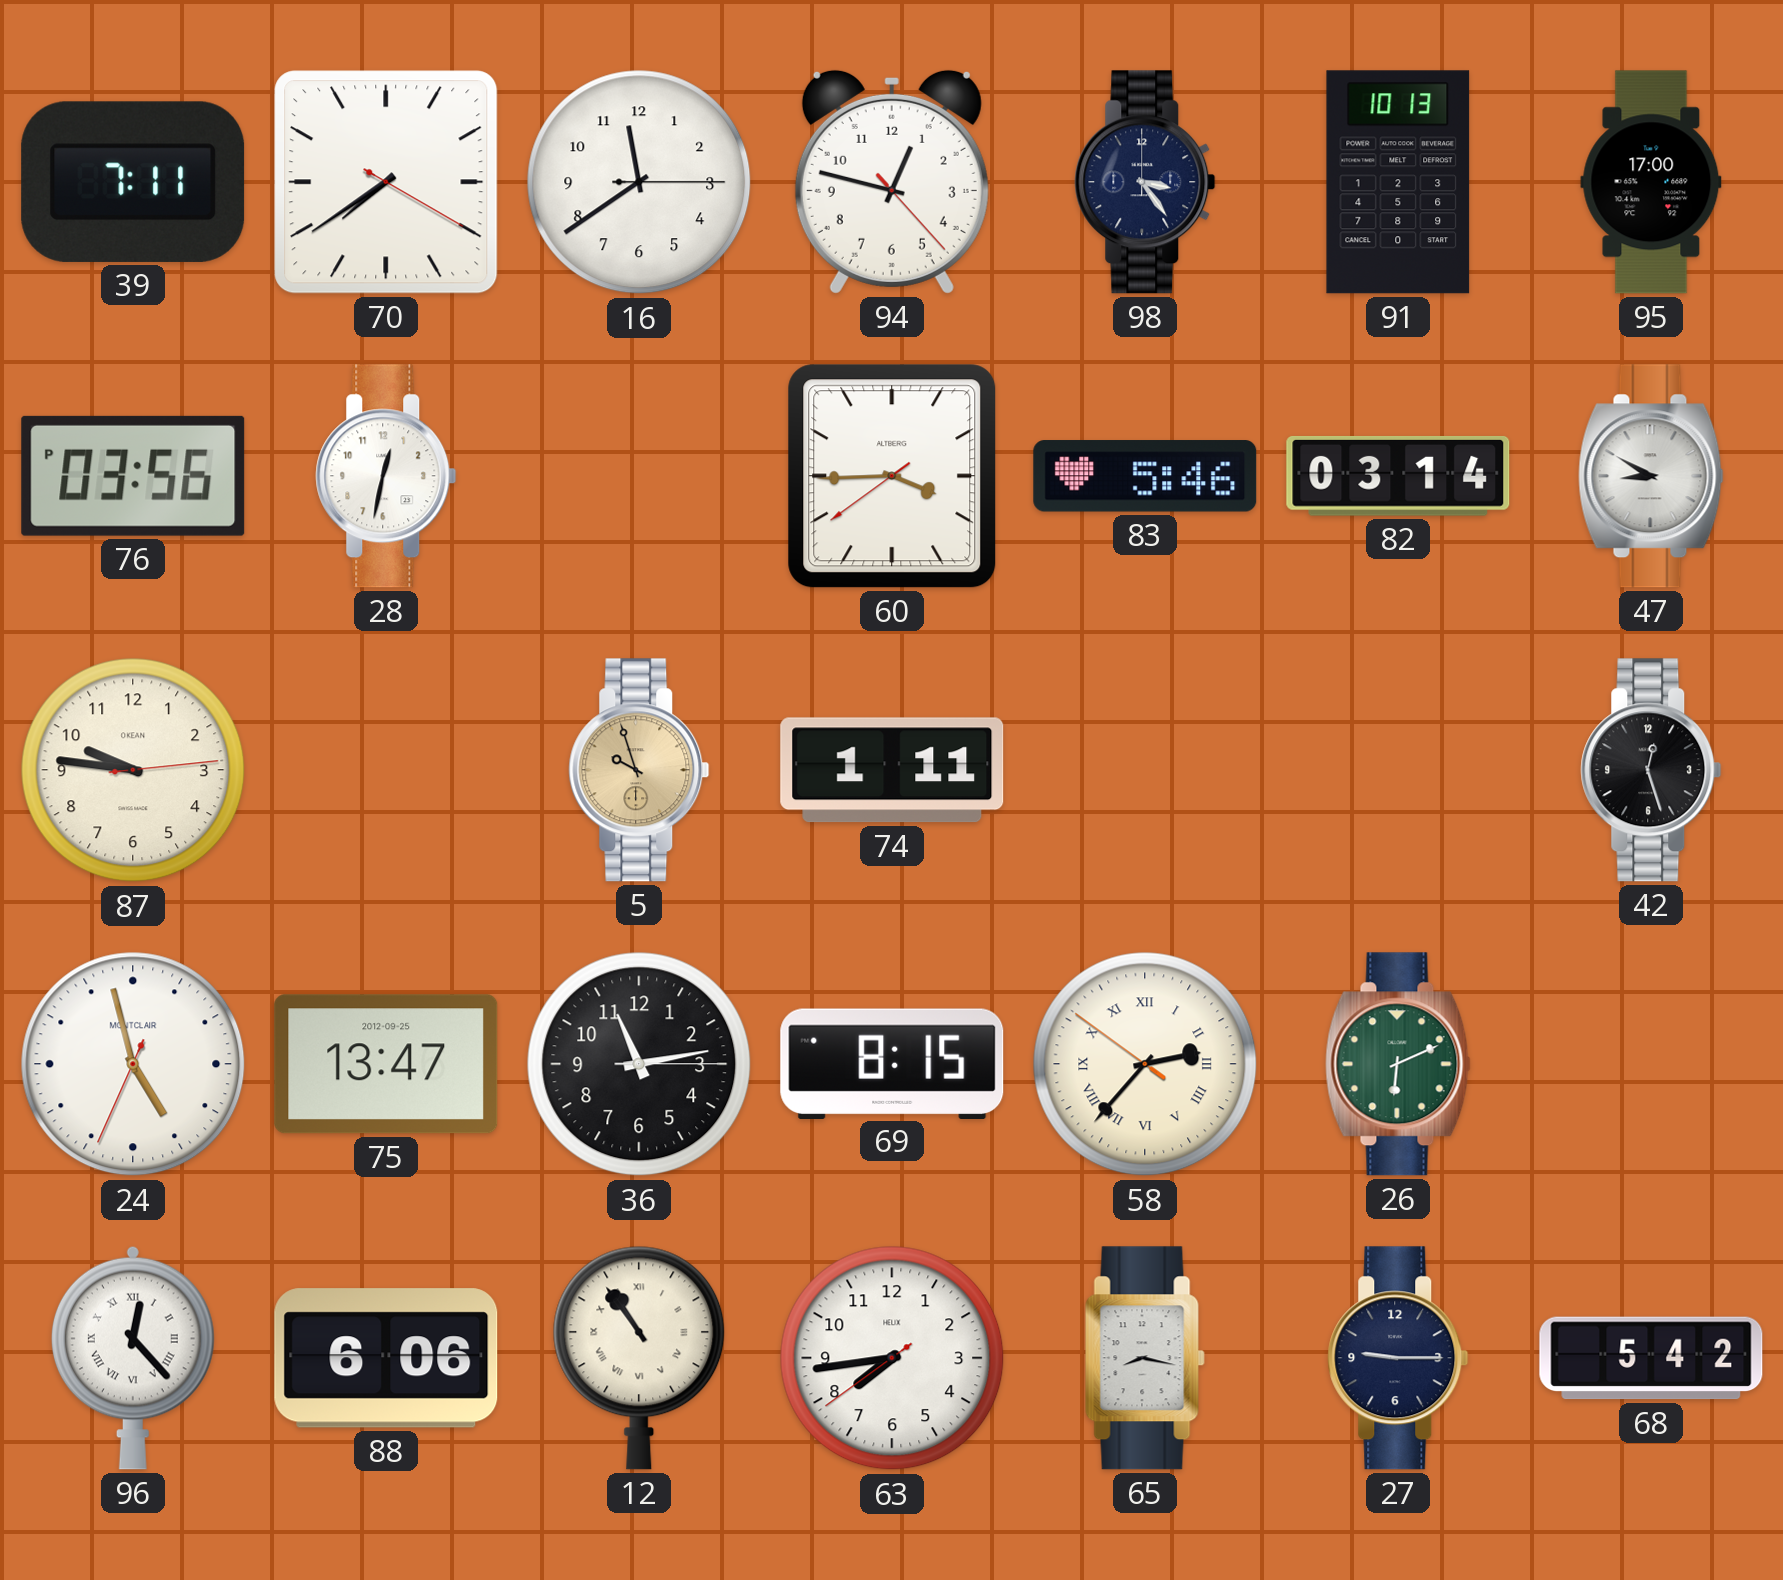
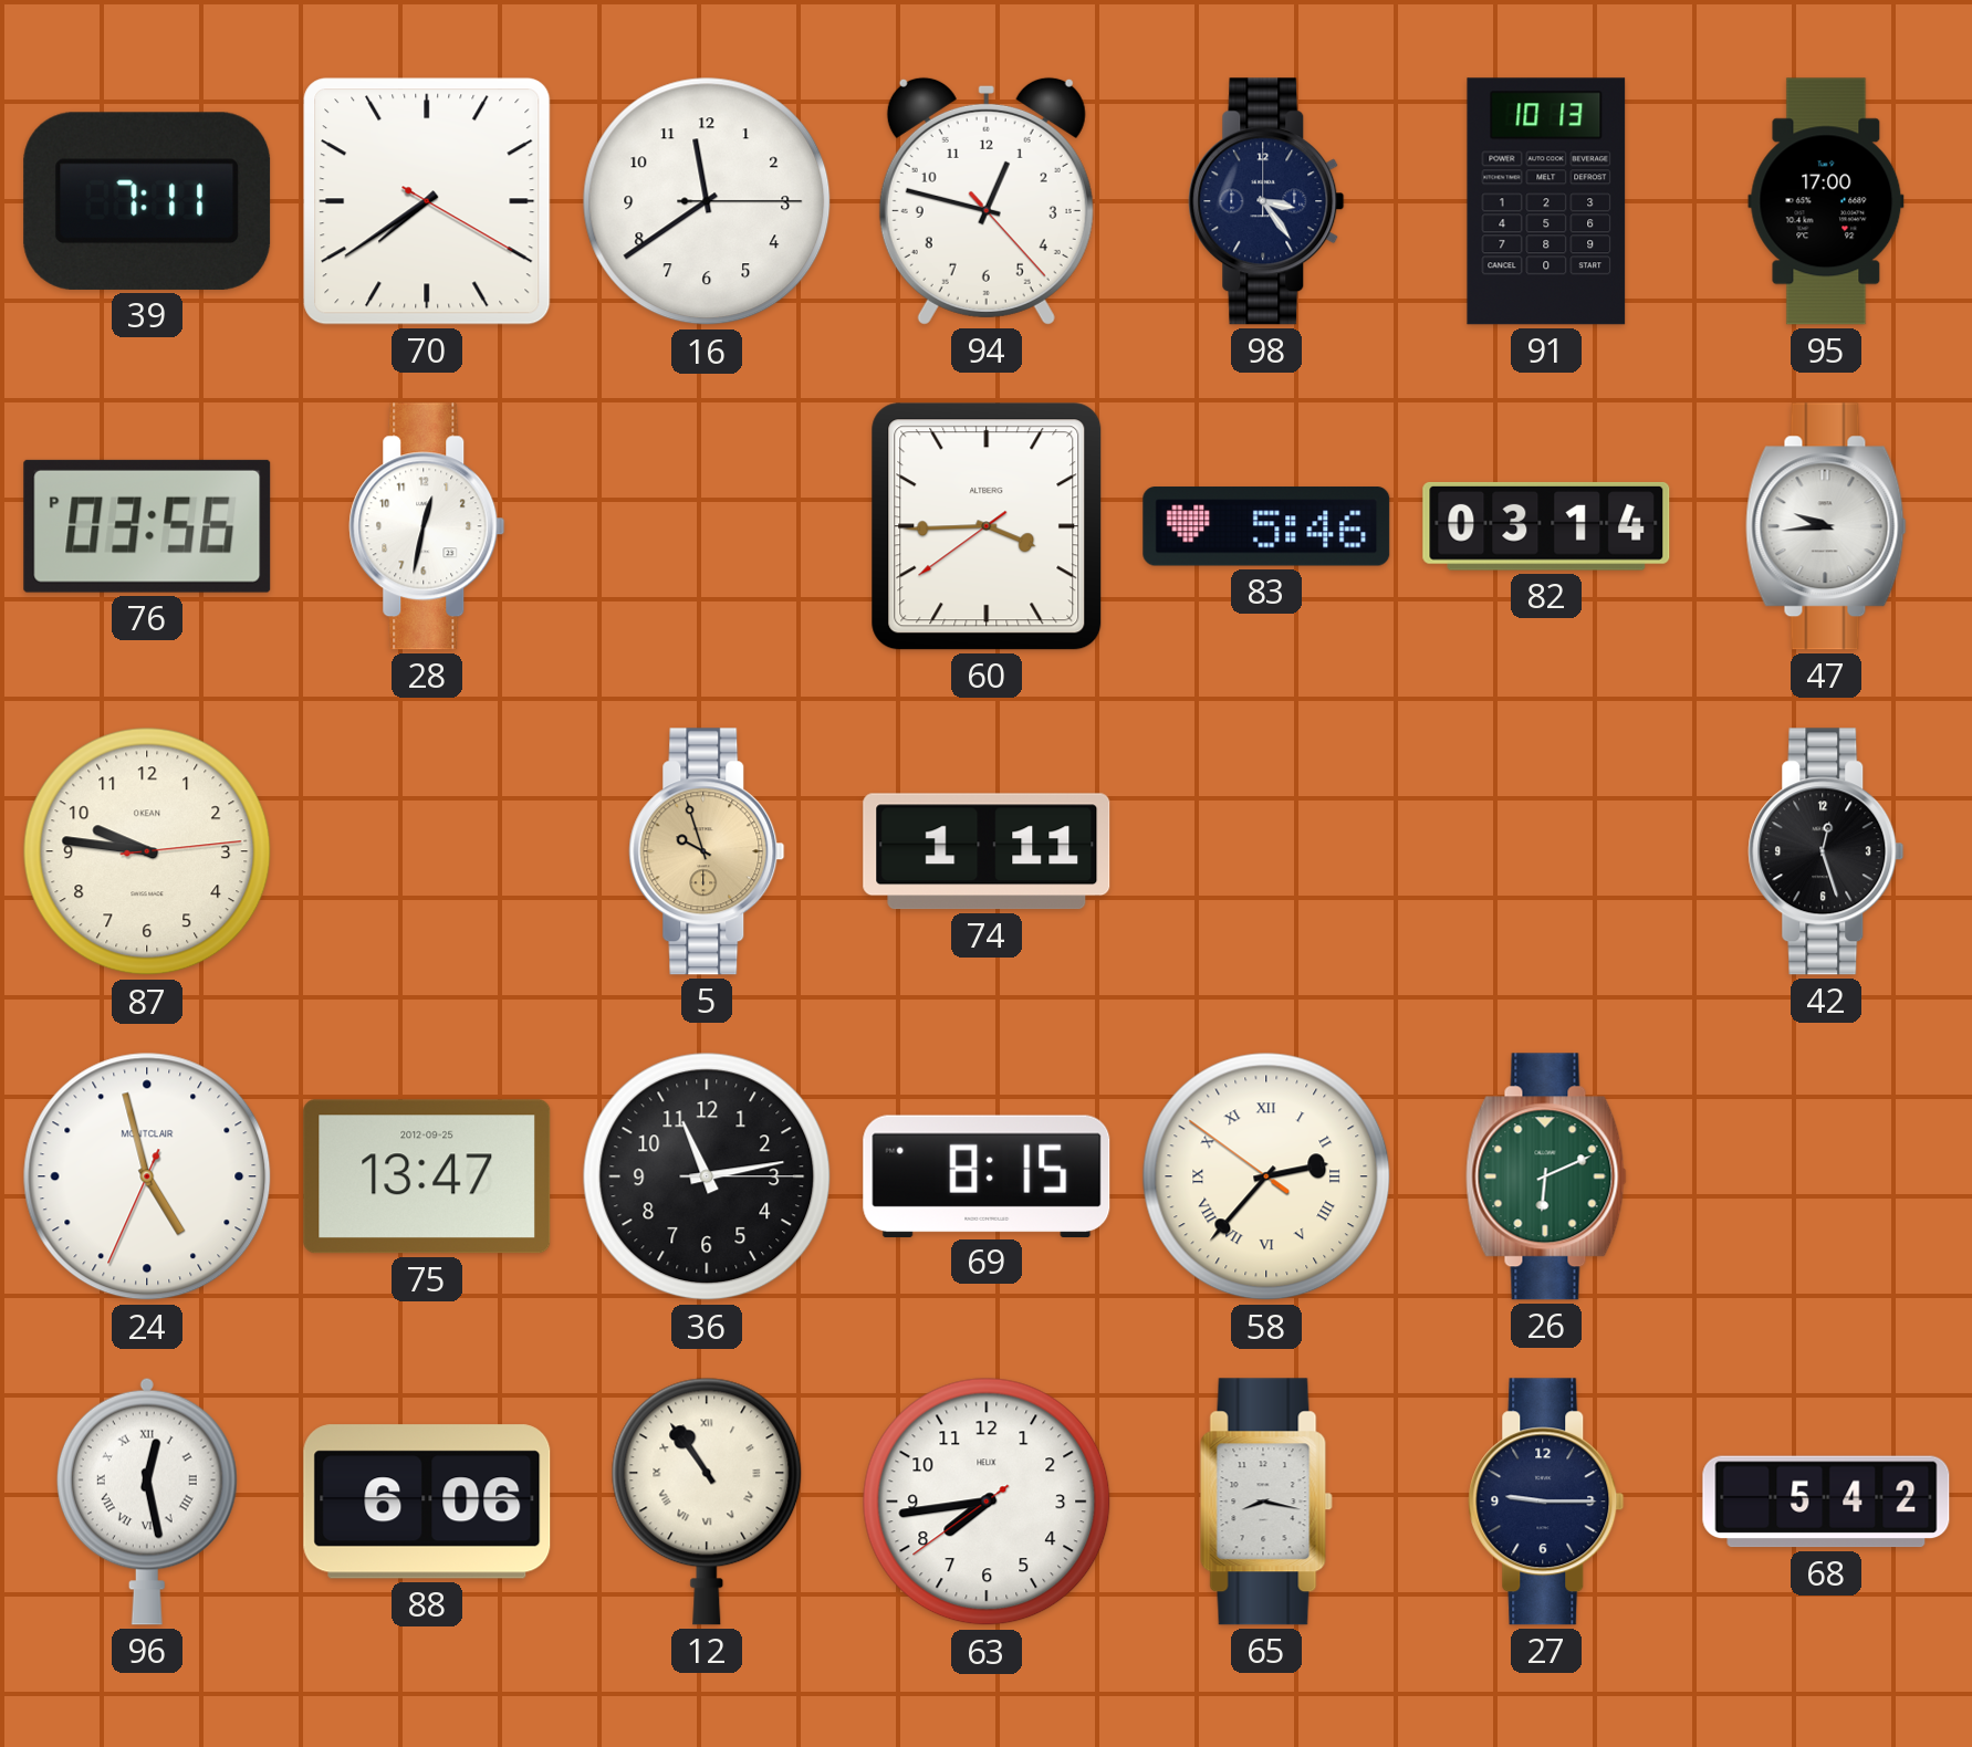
47: 8:50 -> 9:44 (1826, 526)
96: 12:23 -> 12:28 (147, 1502)
